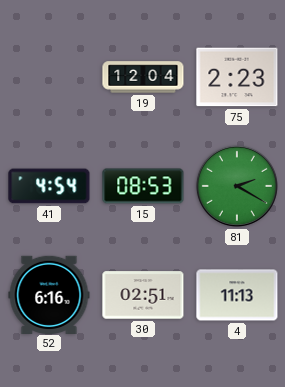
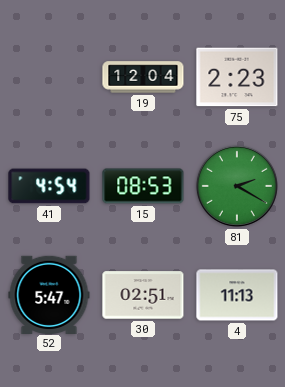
52: 6:16 -> 5:47 (49, 294)
